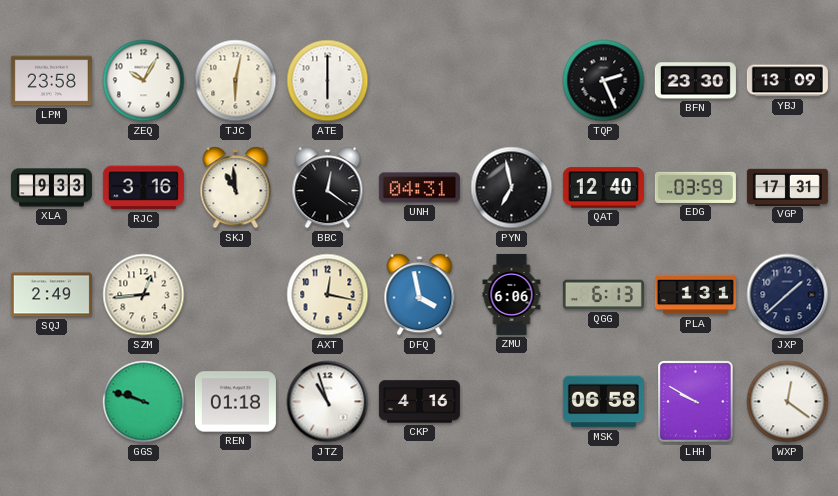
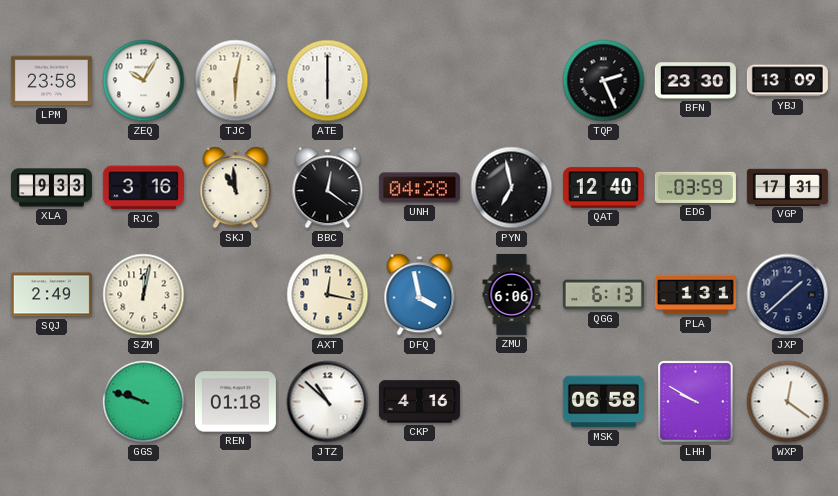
UNH: 04:31 -> 04:28 (419, 188)
SZM: 12:44 -> 12:02 (144, 295)
JTZ: 10:57 -> 10:52 (328, 402)
